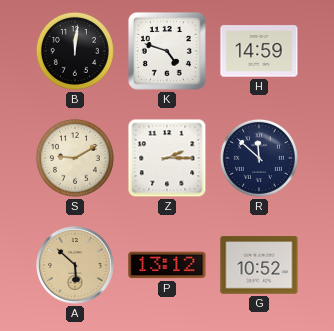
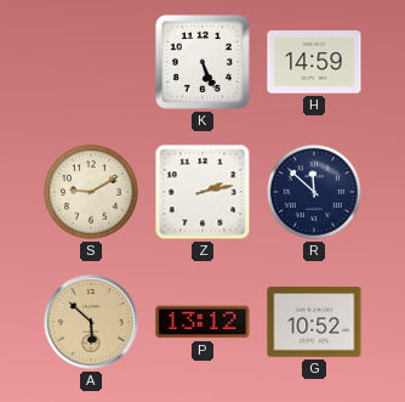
B: 12:01 -> none (75, 51)
K: 4:48 -> 5:26 (202, 62)
Z: 2:15 -> 2:13 (202, 192)
